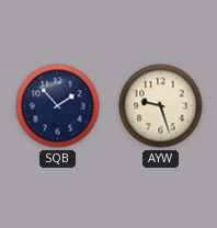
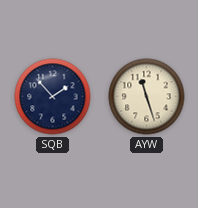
AYW: 9:27 -> 11:27 (147, 97)
